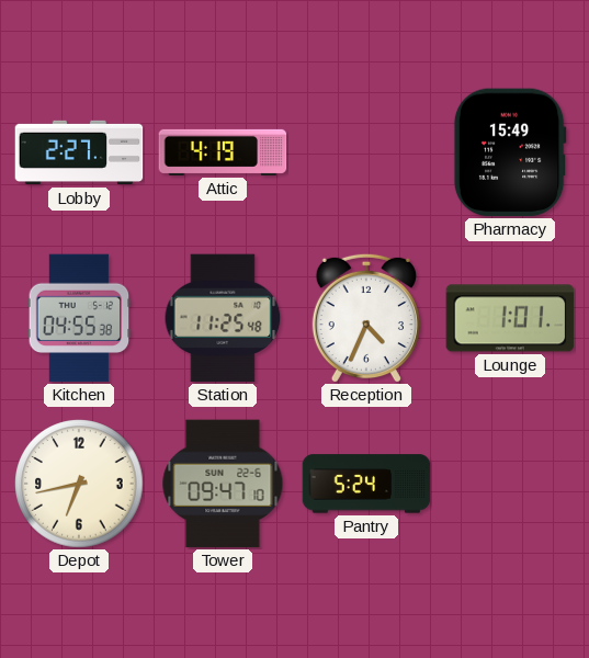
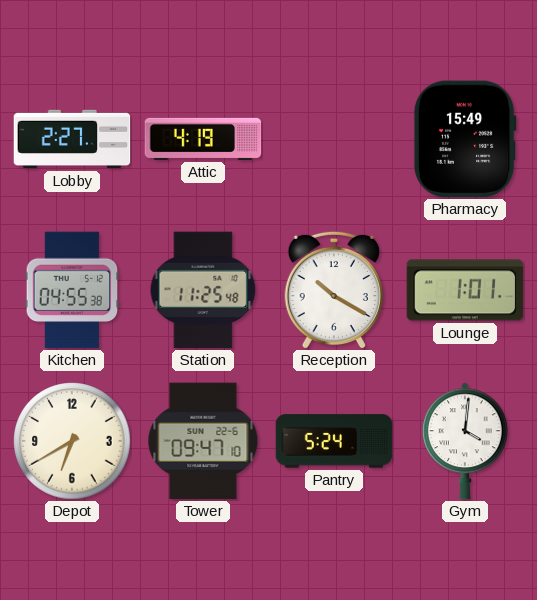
Reception: 4:34 -> 10:20 (334, 290)
Depot: 6:43 -> 6:40 (72, 441)
Gym: none -> 4:01 (465, 441)
